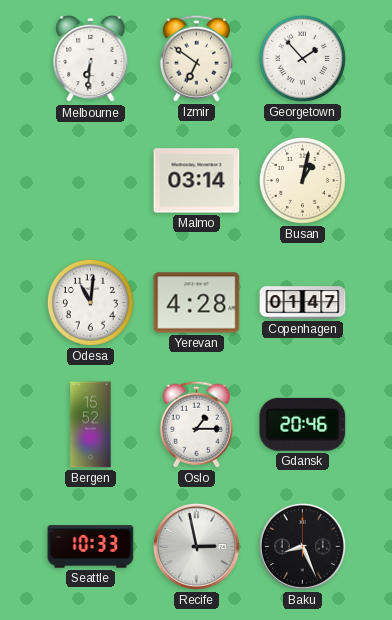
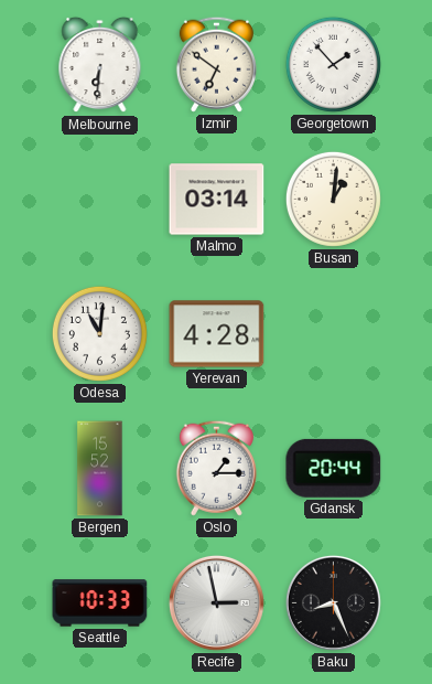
Busan: 1:02 -> 1:01 (333, 199)
Copenhagen: 01:47 -> none (303, 303)
Gdansk: 20:46 -> 20:44 (334, 468)
